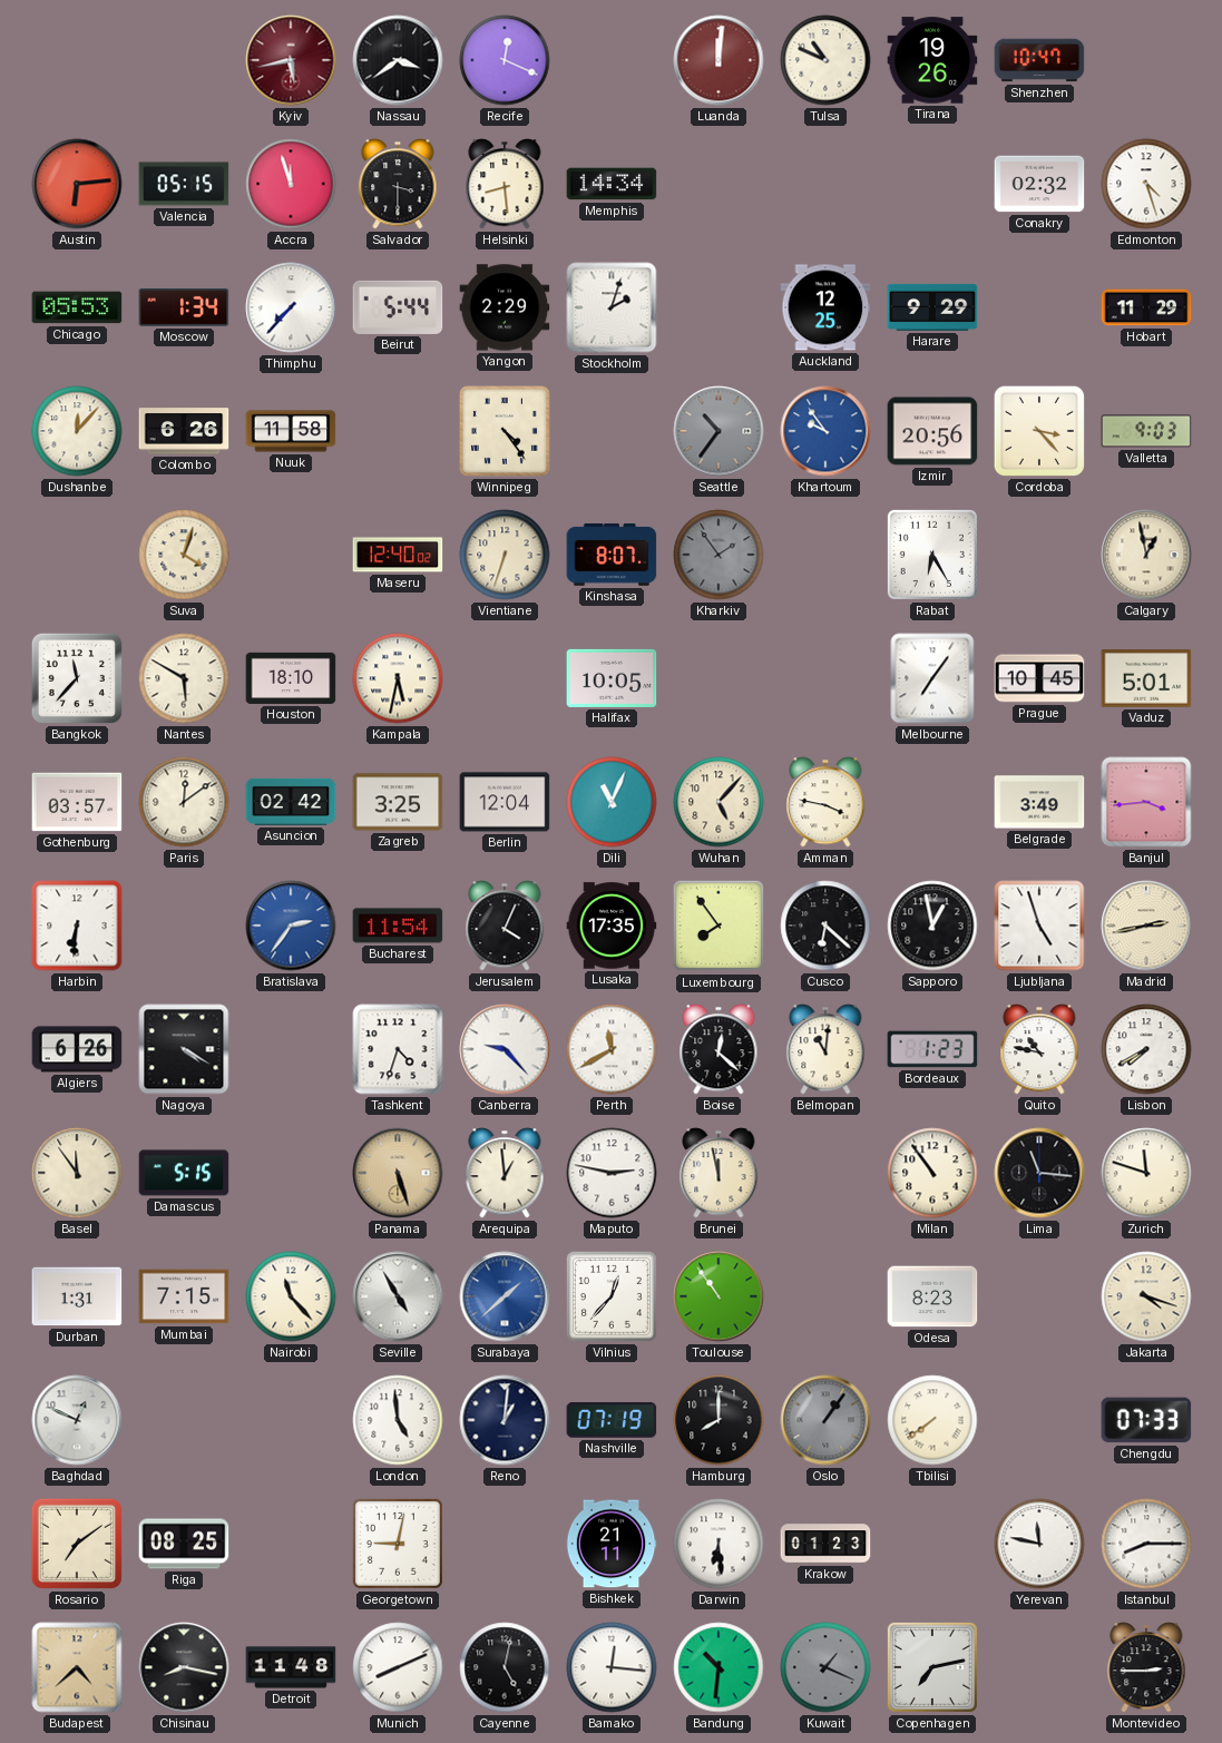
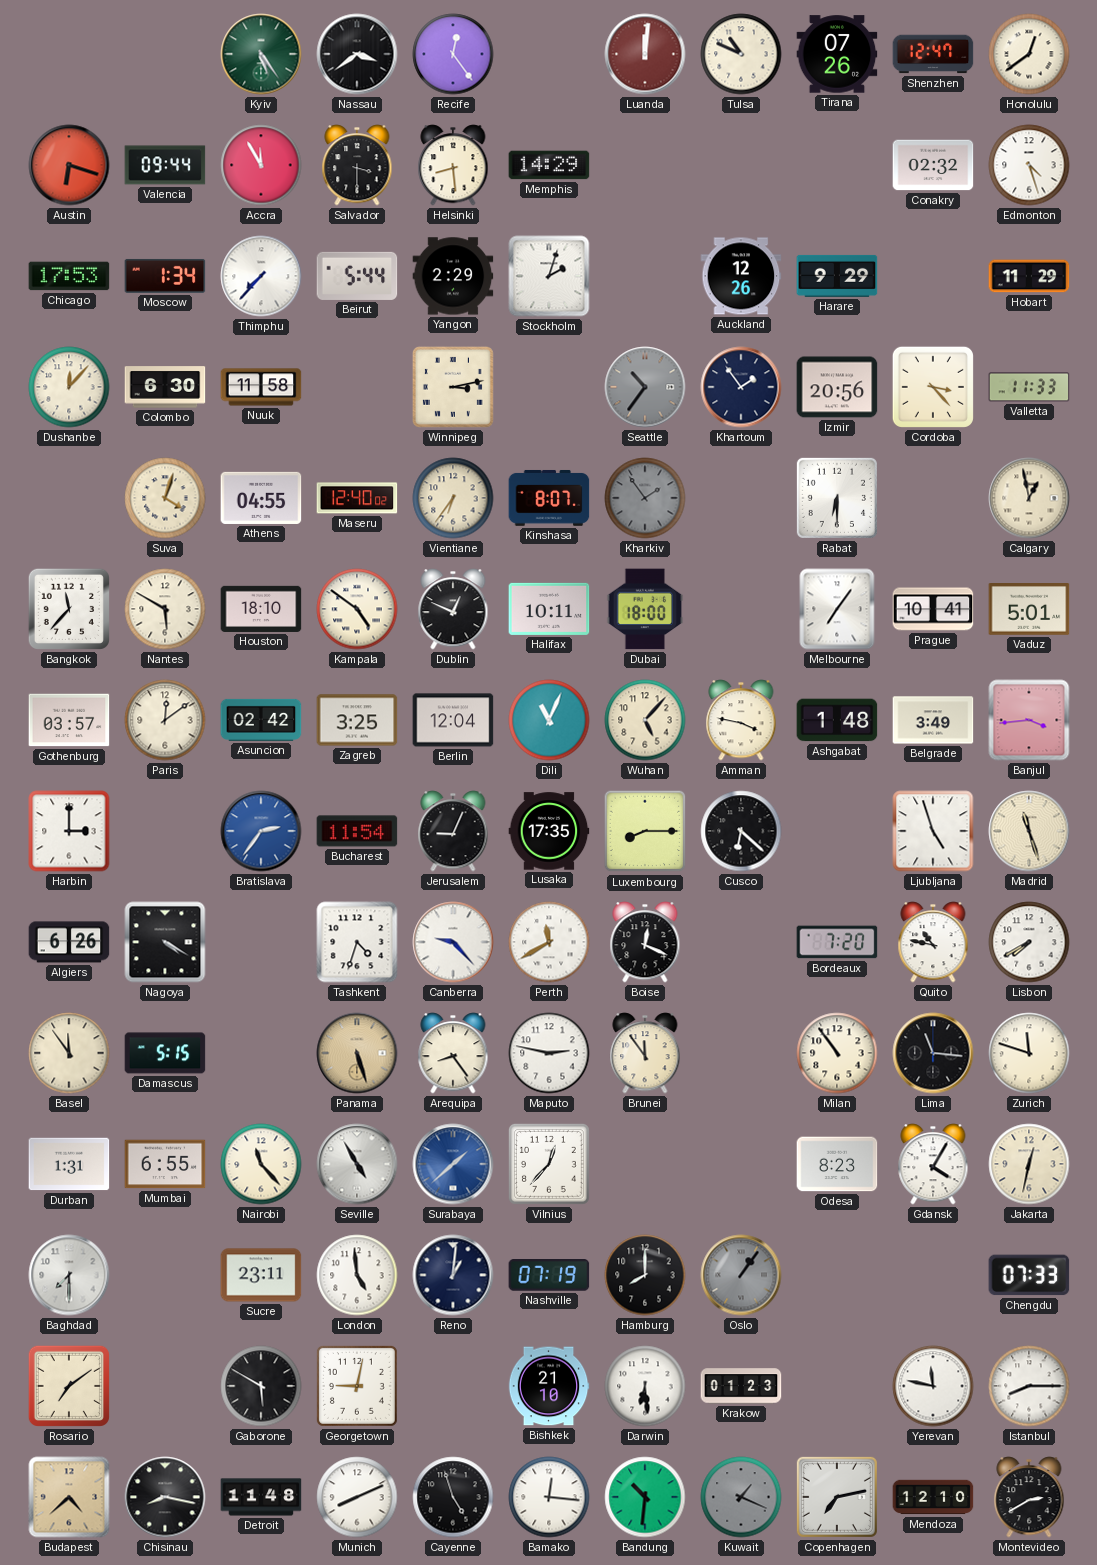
Kyiv: 5:43 -> 5:24 (261, 54)
Kyiv dial: burgundy -> green (261, 54)
Recife: 12:19 -> 12:24 (453, 54)
Tirana: 19:26 -> 07:26 (837, 54)
Shenzhen: 10:47 -> 12:47 (933, 54)
Honolulu: none -> 12:39 (1029, 54)
Austin: 6:14 -> 6:18 (69, 165)
Valencia: 05:15 -> 09:44 (165, 165)
Accra: 11:57 -> 11:55 (261, 165)
Memphis: 14:34 -> 14:29 (549, 165)
Chicago: 05:53 -> 17:53 (69, 276)
Auckland: 12:25 -> 12:26 (741, 276)
Colombo: 6:26 -> 6:30 (165, 387)
Winnipeg: 4:24 -> 3:13 (453, 387)
Khartoum: 9:54 -> 1:54 (741, 387)
Khartoum dial: blue -> navy (741, 387)
Valletta: 9:03 -> 11:33 (1029, 387)
Athens: none -> 04:55 (261, 498)
Vientiane: 6:33 -> 6:36 (453, 498)
Rabat: 6:25 -> 6:30 (837, 498)
Kampala: 5:32 -> 4:51 (357, 609)
Dublin: none -> 12:49 (453, 609)
Halifax: 10:05 -> 10:11 (549, 609)
Dubai: none -> 18:00 (645, 609)
Prague: 10:45 -> 10:41 (933, 609)
Ashgabat: none -> 1:48 (837, 720)
Harbin: 6:31 -> 3:00 (69, 831)
Jerusalem: 4:04 -> 9:04 (453, 831)
Luxembourg: 7:54 -> 8:15 (645, 831)
Sapporo: 12:58 -> none (932, 926)
Madrid: 2:43 -> 11:27 (1029, 831)
Boise: 12:22 -> 12:19 (645, 942)
Belmopan: 11:01 -> none (825, 1049)
Bordeaux: 1:23 -> 7:20 (837, 942)
Arequipa: 12:59 -> 8:24 (453, 1053)
Brunei: 11:58 -> 11:54 (645, 1053)
Mumbai: 7:15 -> 6:55 (165, 1164)
Toulouse: 10:54 -> none (718, 1296)
Gdansk: none -> 4:05 (933, 1164)
Jakarta: 4:18 -> 12:32 (1029, 1164)
Baghdad: 12:49 -> 7:30 (69, 1275)
Sucre: none -> 23:11 (261, 1275)
Tbilisi: 7:39 -> none (932, 1420)
Riga: 08:25 -> none (184, 1544)
Gaborone: none -> 5:50 (261, 1386)
Bishkek: 21:11 -> 21:10 (549, 1386)
Cayenne: 5:02 -> 4:57 (453, 1497)
Mendoza: none -> 12:10 (933, 1497)
Montevideo: 2:45 -> 2:40 (1029, 1497)
